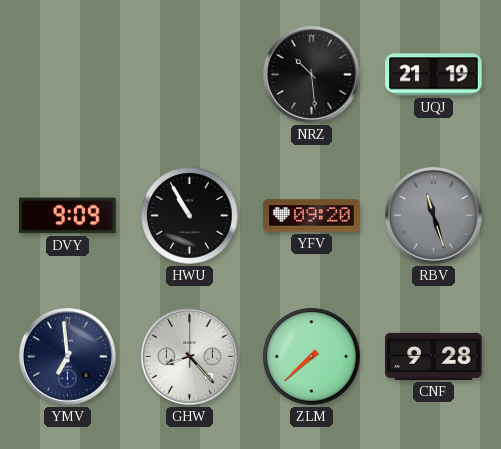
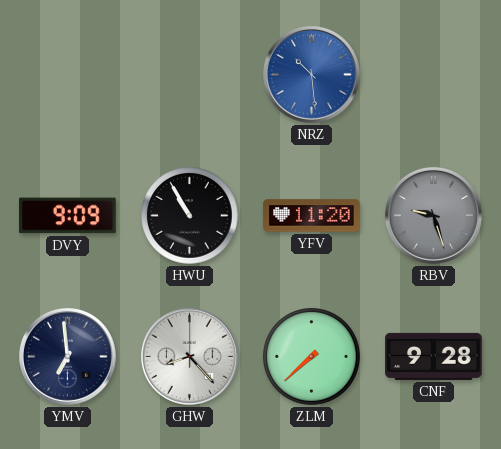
NRZ dial: black -> blue (311, 74)
UQJ: 21:19 -> none (434, 75)
YFV: 09:20 -> 11:20 (312, 216)
RBV: 11:27 -> 9:27 (433, 215)
